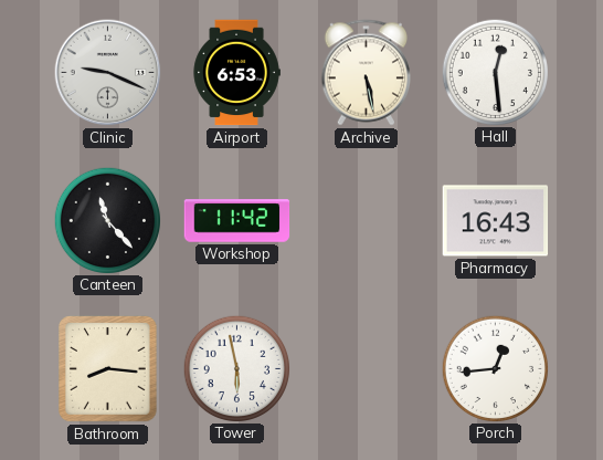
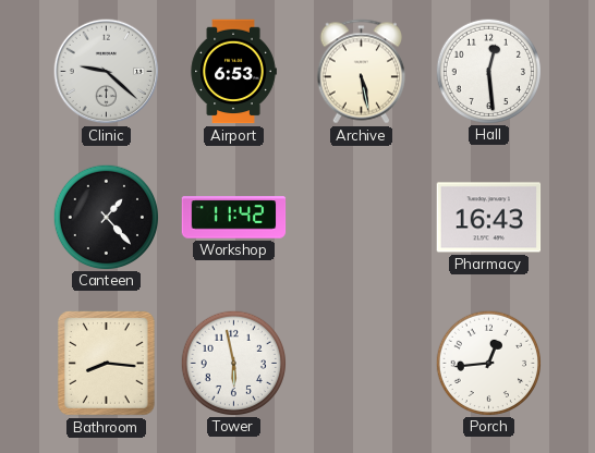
Clinic: 9:19 -> 9:22 (107, 72)
Canteen: 11:23 -> 1:23 (106, 217)
